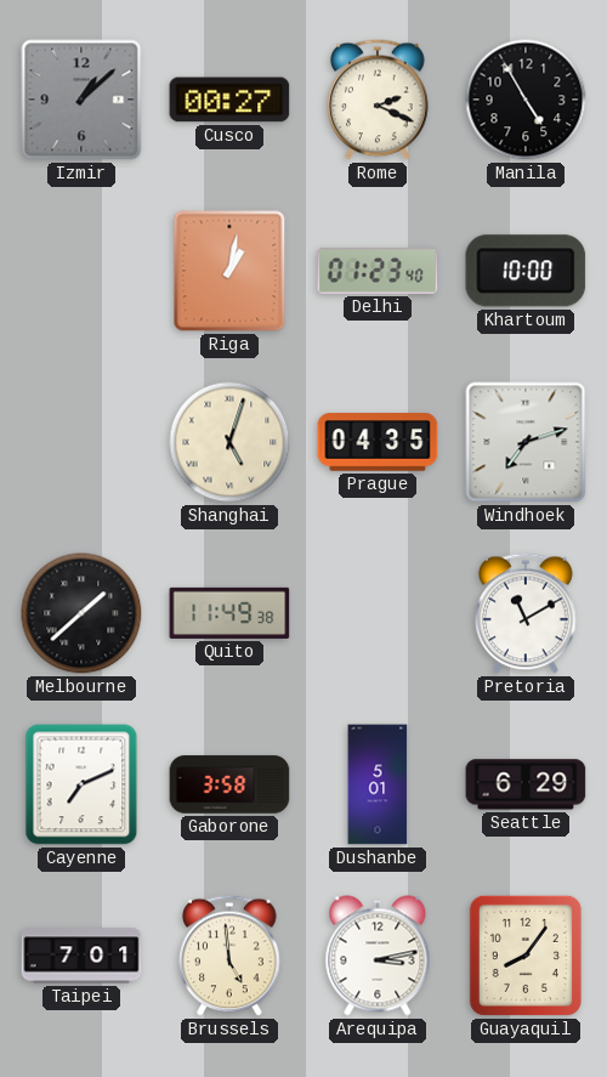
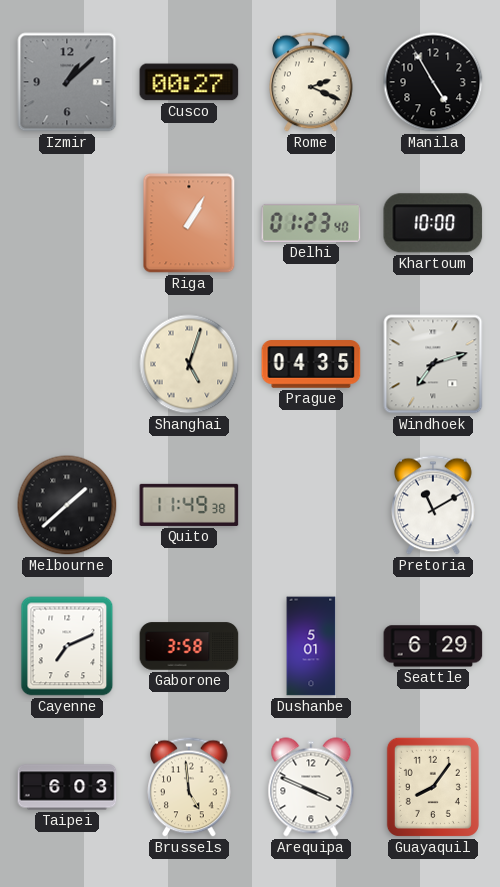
Riga: 1:02 -> 1:05 (189, 223)
Taipei: 7:01 -> 6:03 (67, 787)
Arequipa: 3:13 -> 3:49 (311, 787)
